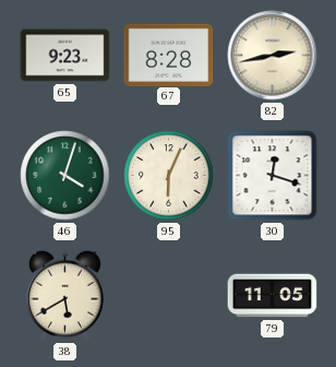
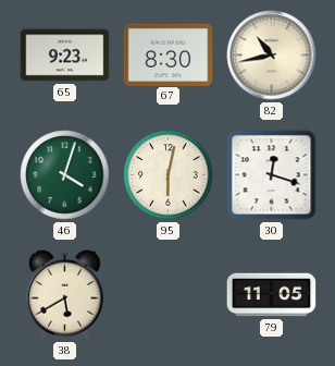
67: 8:28 -> 8:30 (169, 54)
82: 2:43 -> 10:43 (272, 56)
95: 6:04 -> 6:02 (169, 175)
